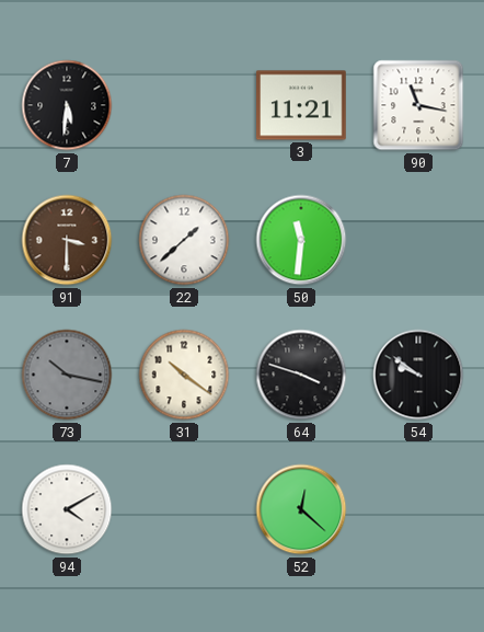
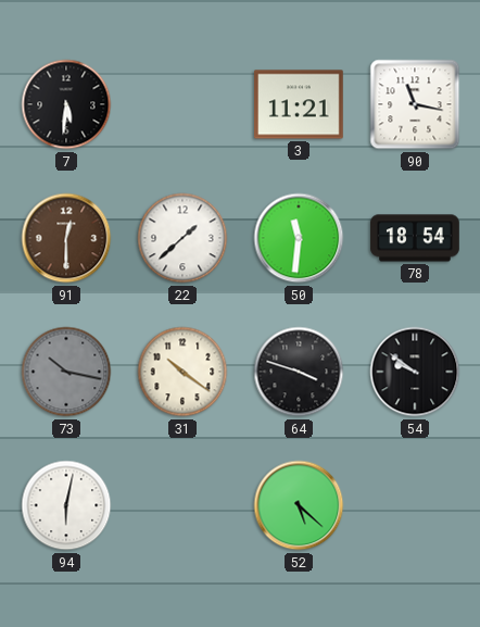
91: 3:30 -> 12:30 (66, 238)
78: none -> 18:54 (415, 238)
94: 4:10 -> 6:02 (66, 505)
52: 12:22 -> 5:22 (299, 505)
